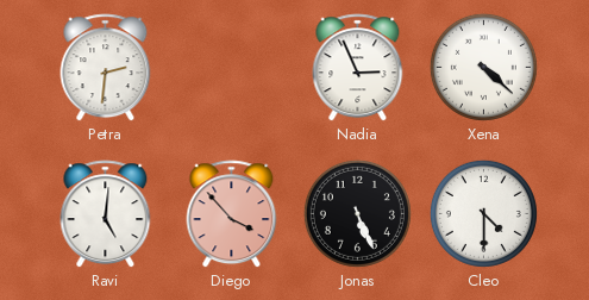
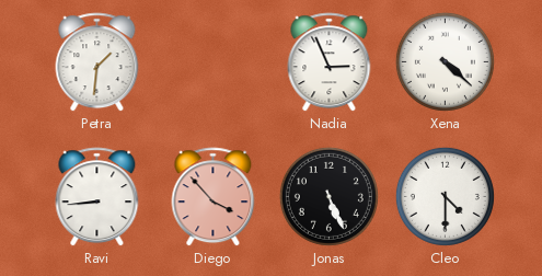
Petra: 2:31 -> 1:31 (97, 62)
Ravi: 5:01 -> 8:44 (97, 197)
